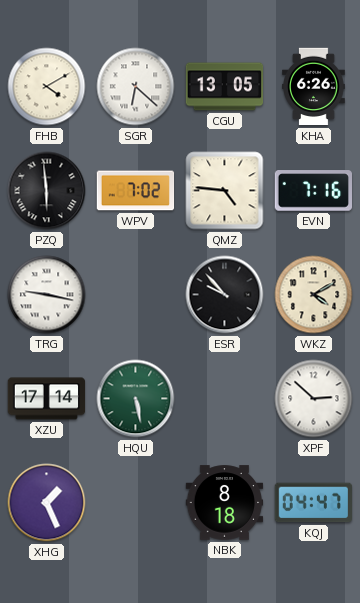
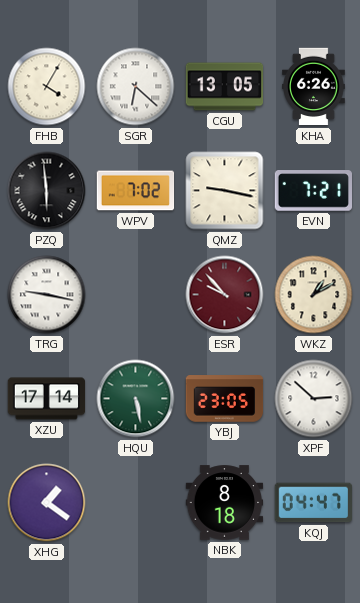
FHB: 4:10 -> 4:05 (47, 87)
QMZ: 4:46 -> 9:17 (225, 191)
EVN: 7:16 -> 7:21 (314, 191)
ESR dial: black -> burgundy (225, 295)
WKZ: 4:10 -> 1:10 (314, 295)
YBJ: none -> 23:05 (225, 399)
XHG: 1:26 -> 1:21 (47, 503)
